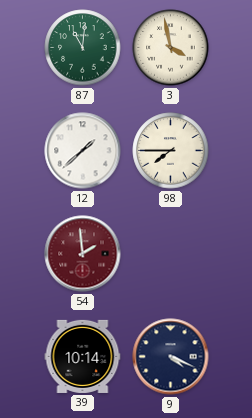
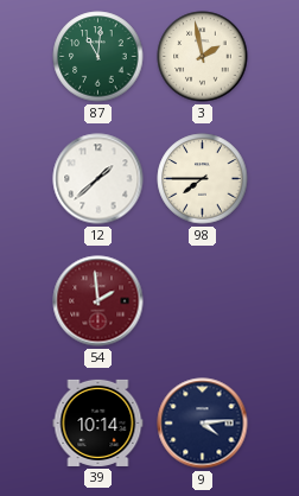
3: 3:58 -> 1:58 (203, 57)
9: 4:19 -> 4:14 (203, 424)
